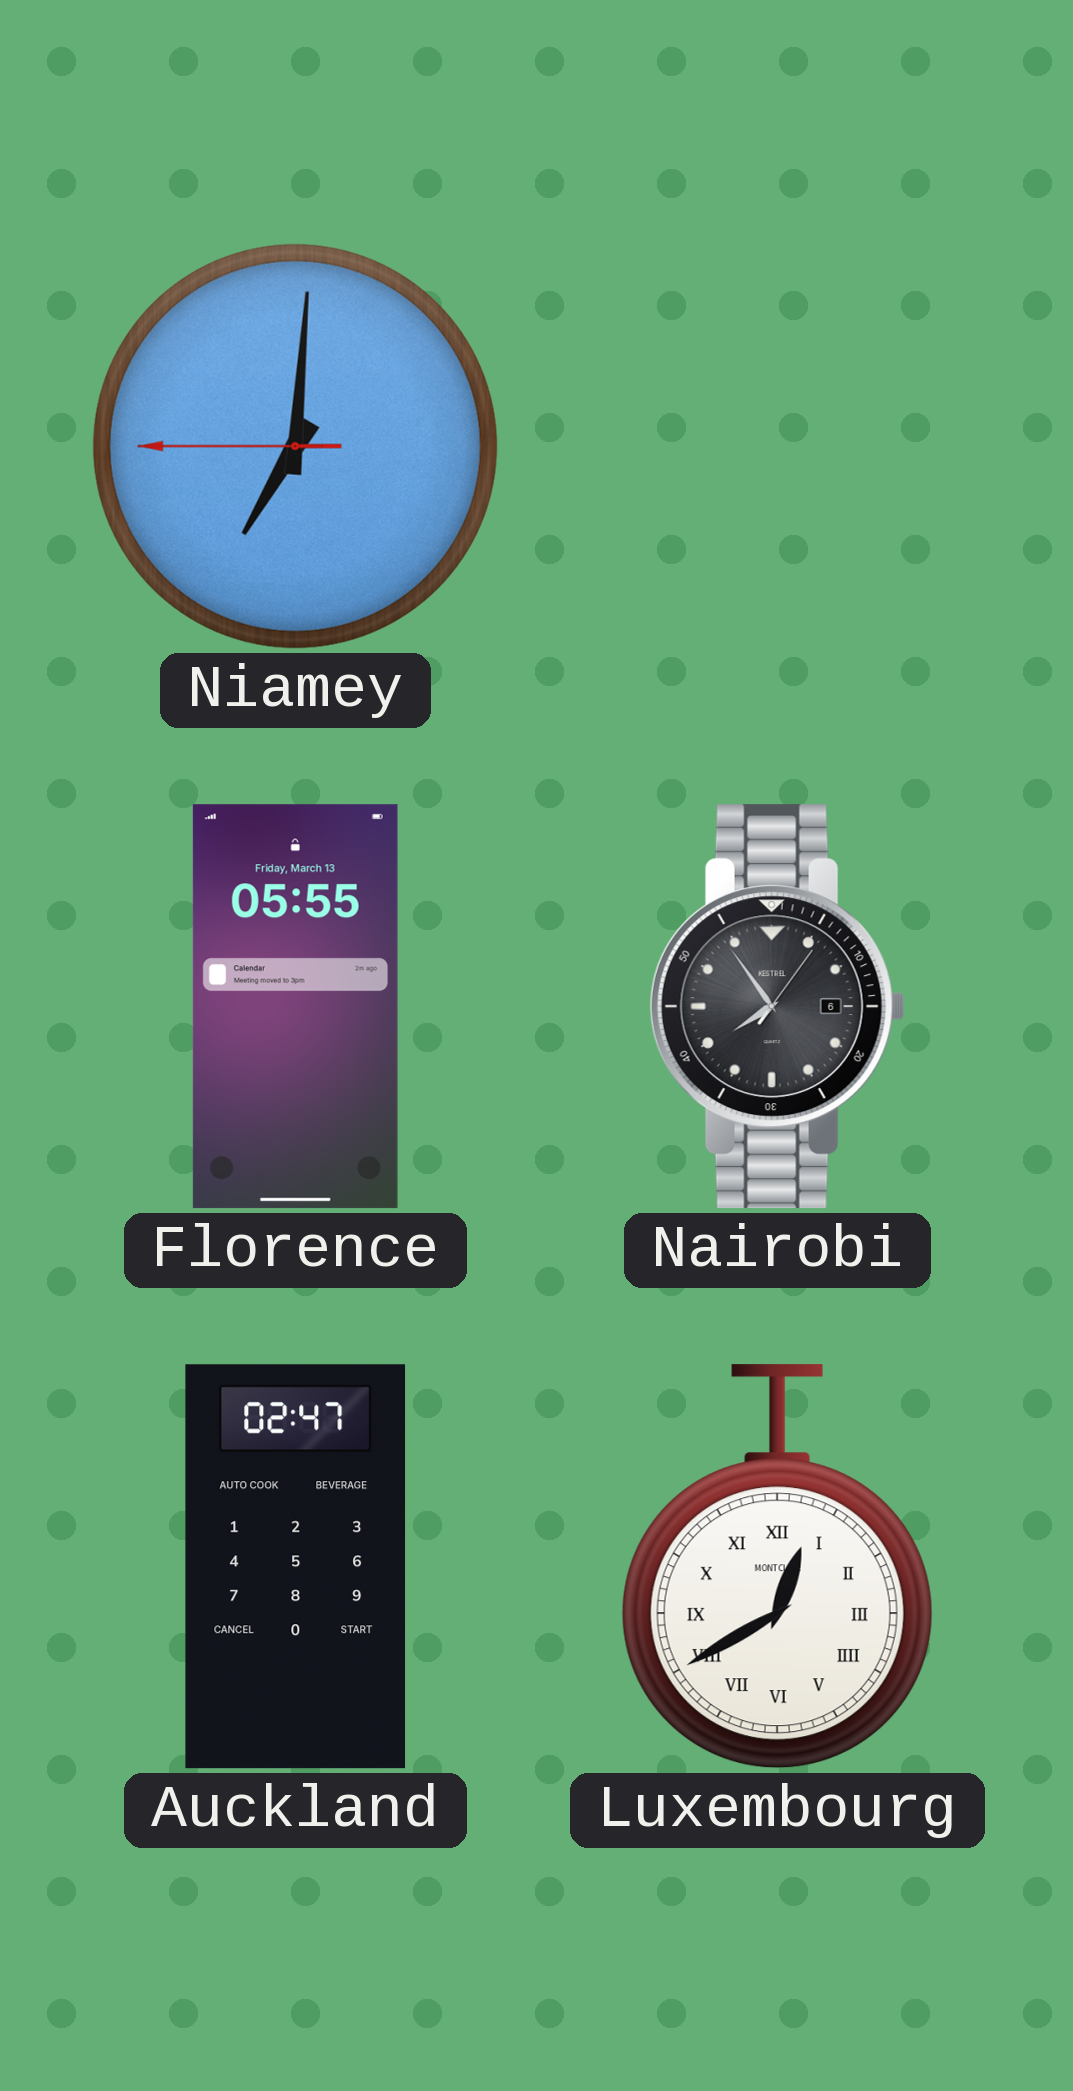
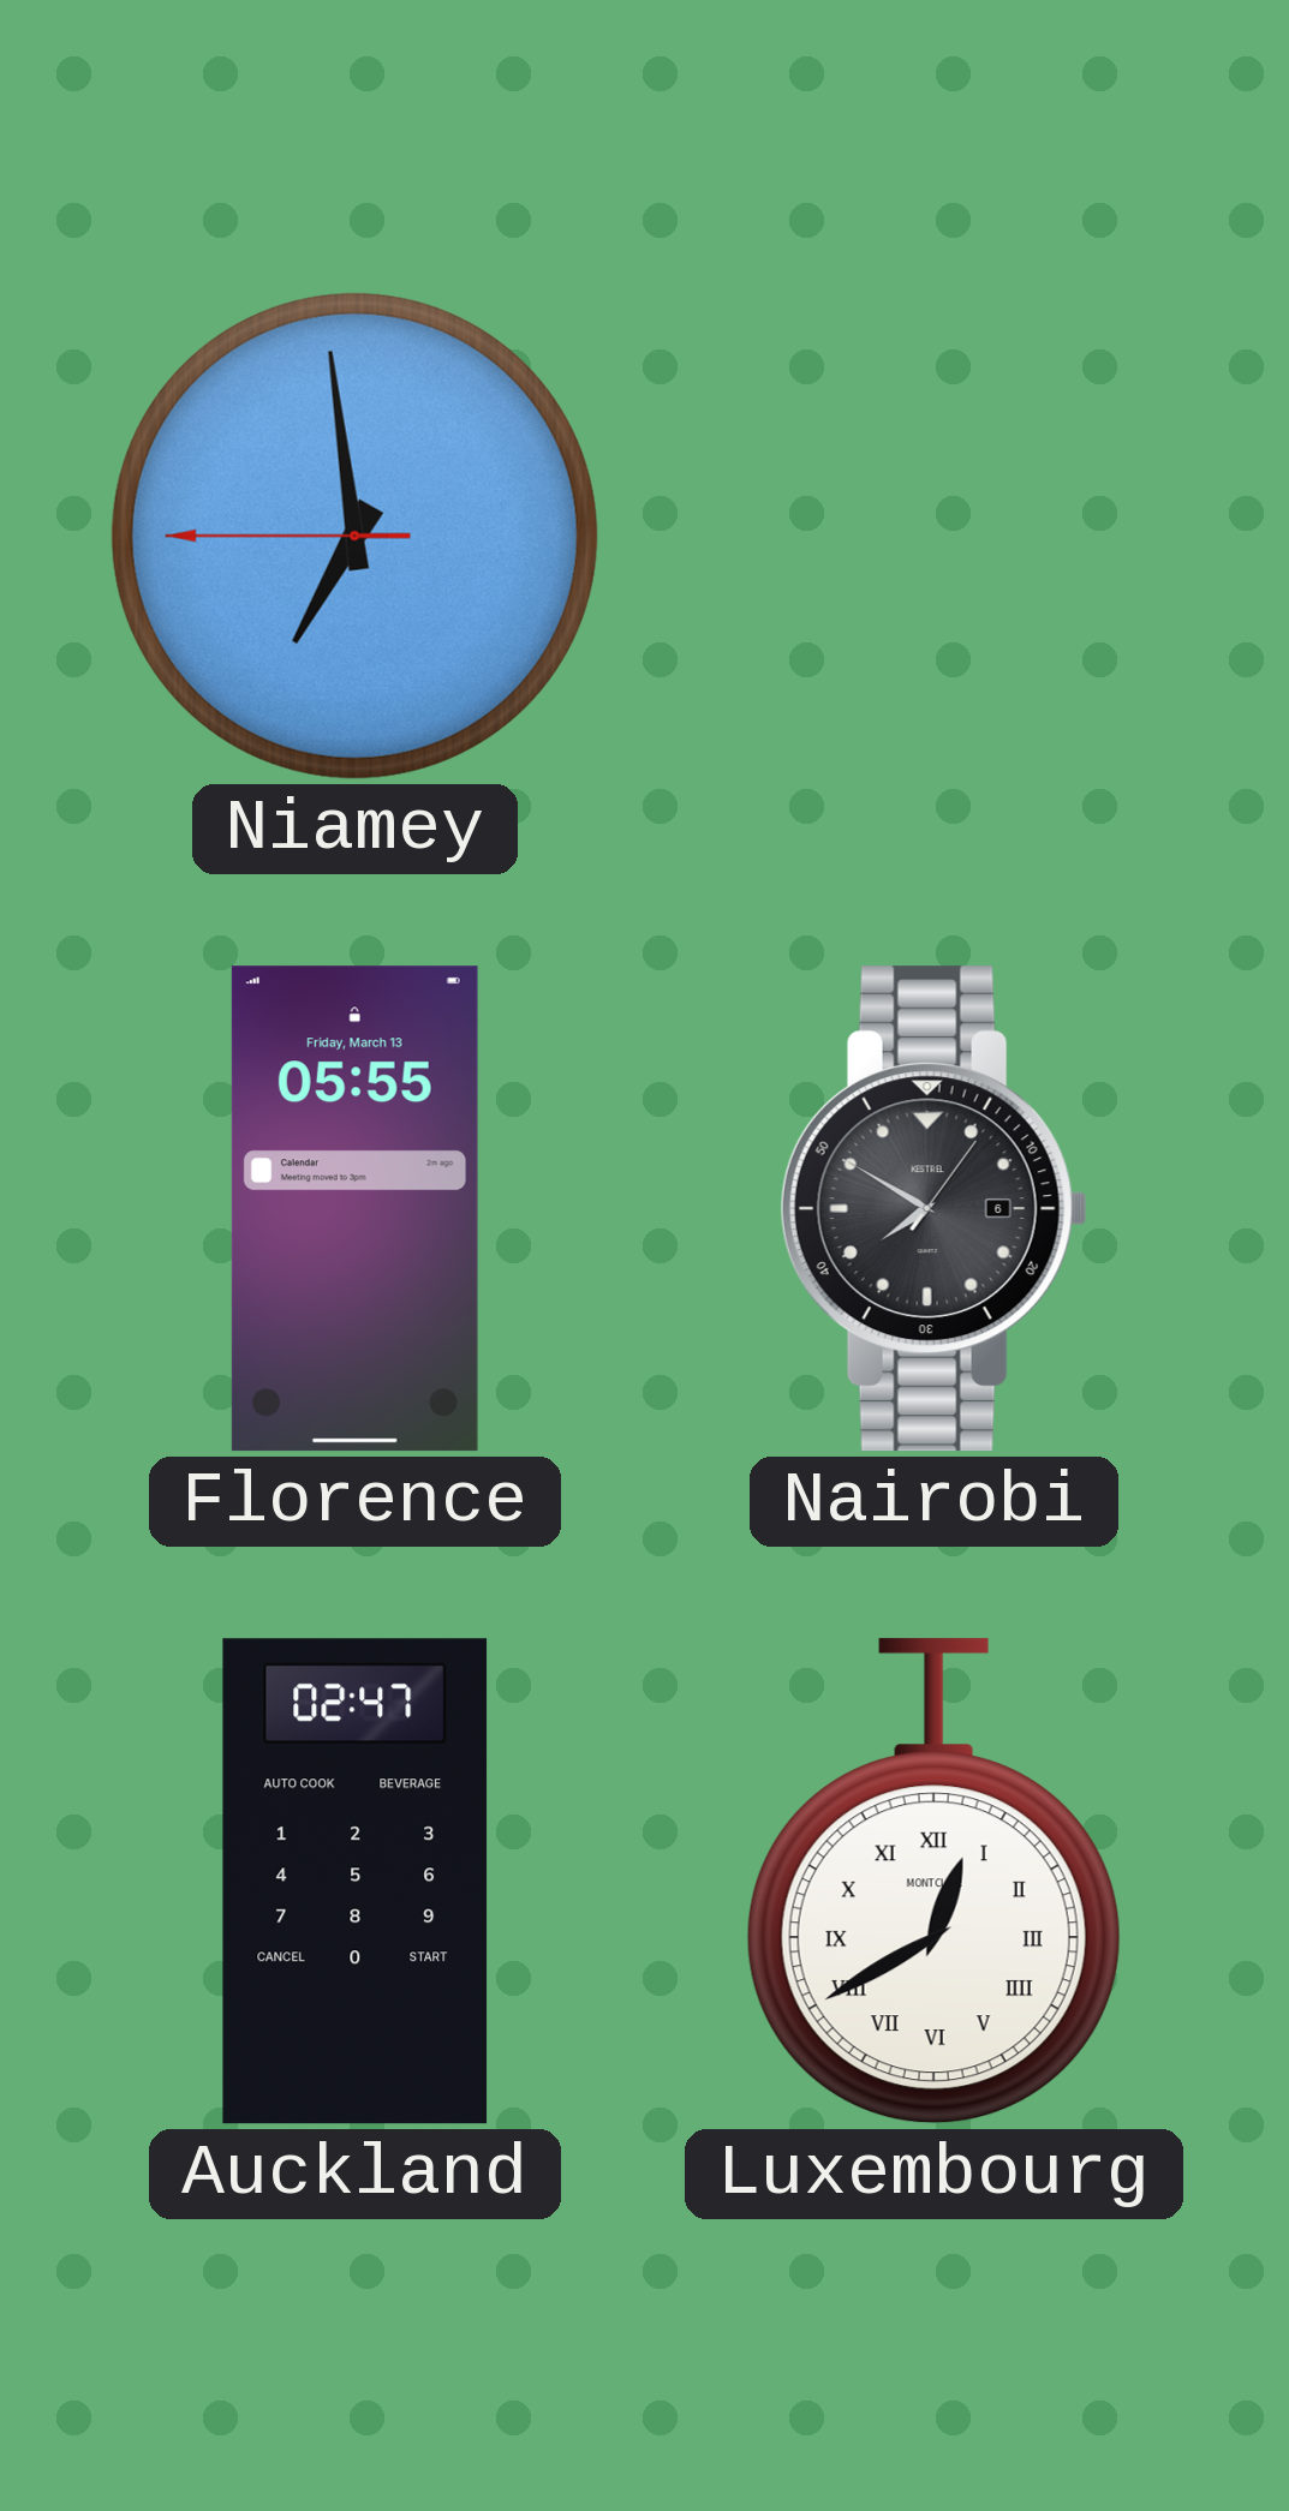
Niamey: 7:00 -> 6:58 (354, 536)
Nairobi: 7:54 -> 7:50 (933, 1209)
